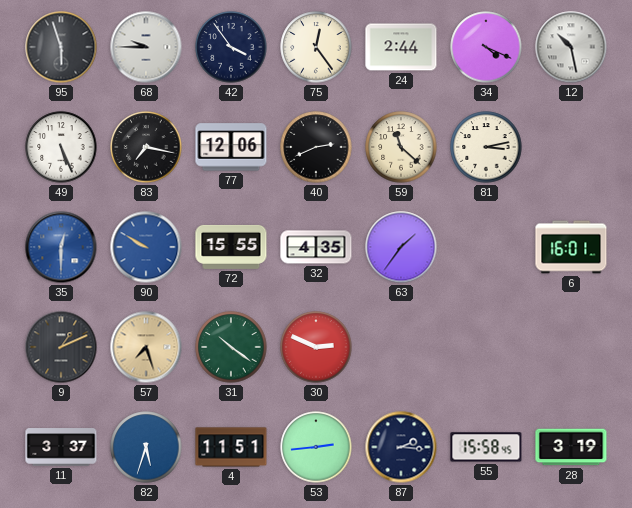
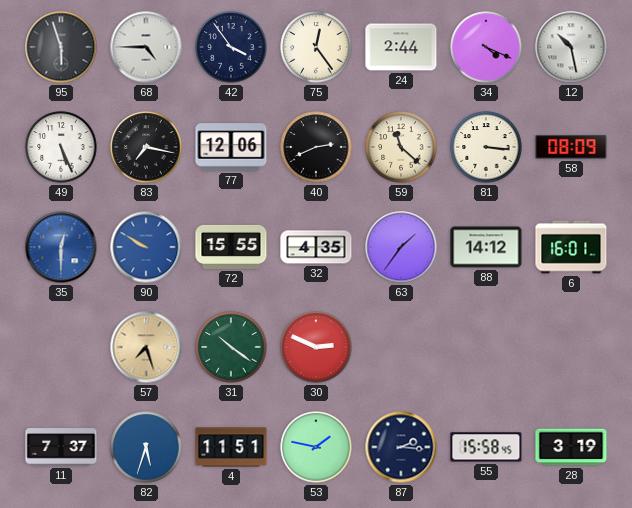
68: 9:45 -> 4:45 (146, 47)
81: 3:13 -> 3:16 (486, 147)
58: none -> 08:09 (571, 147)
88: none -> 14:12 (486, 247)
9: 1:11 -> none (61, 347)
11: 3:37 -> 7:37 (61, 447)
53: 2:44 -> 1:47 (316, 447)
